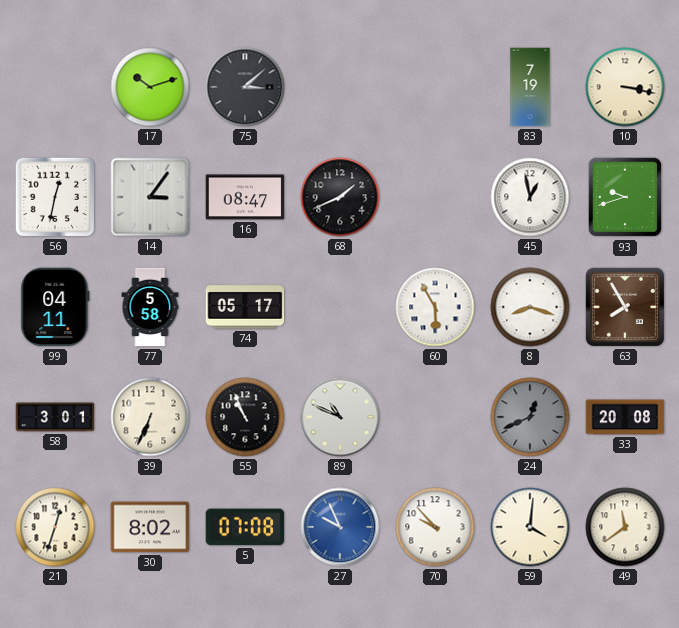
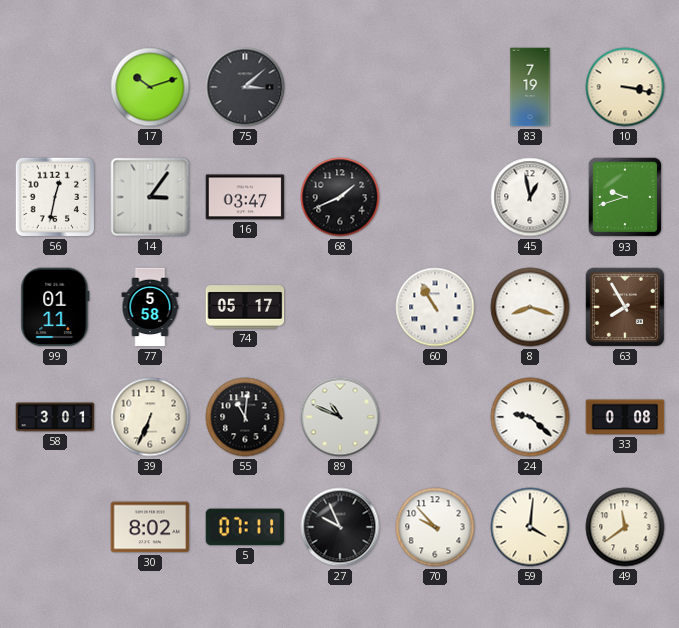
16: 08:47 -> 03:47 (245, 197)
99: 04:11 -> 01:11 (55, 307)
60: 5:55 -> 10:55 (435, 307)
55: 10:56 -> 11:01 (245, 417)
24: 12:41 -> 9:22 (530, 417)
24 dial: grey -> white (530, 417)
33: 20:08 -> 0:08 (625, 417)
21: 12:33 -> none (55, 527)
5: 07:08 -> 07:11 (245, 527)
27 dial: blue -> black (340, 527)
